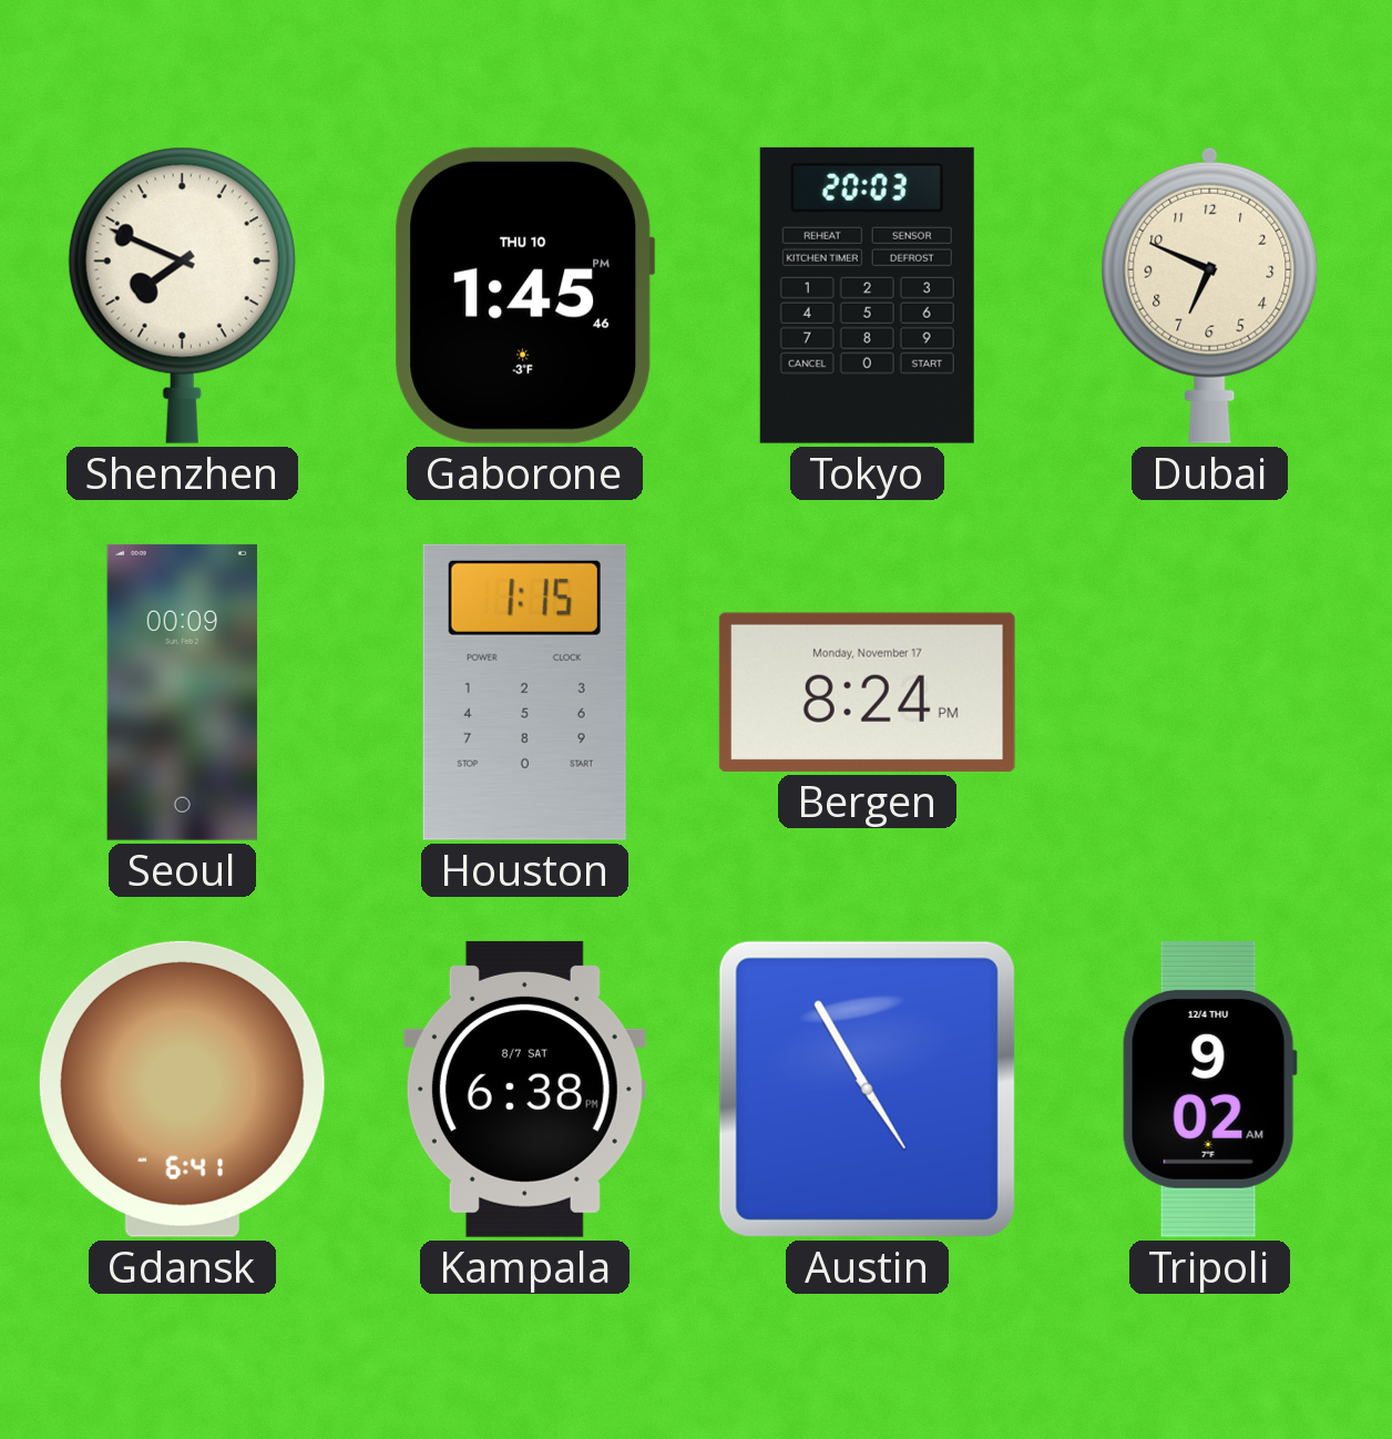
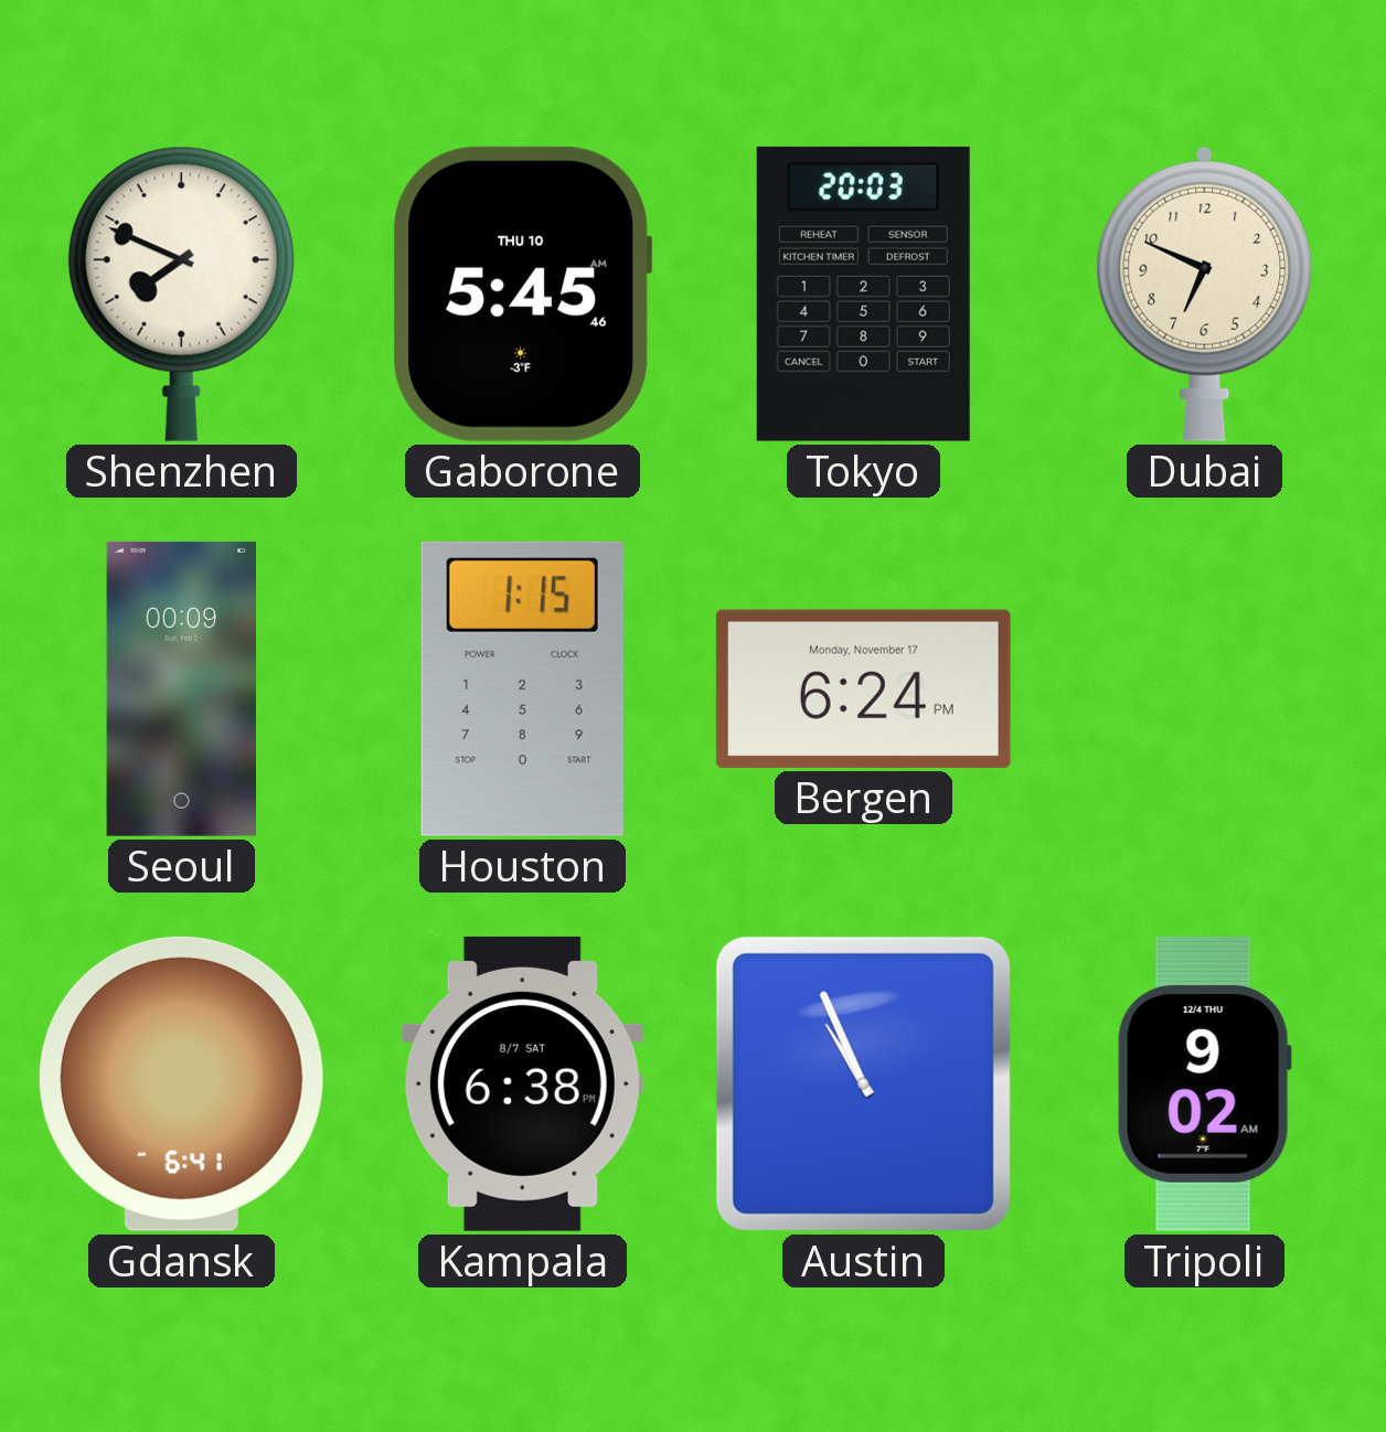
Gaborone: 1:45 -> 5:45 (523, 293)
Bergen: 8:24 -> 6:24 (863, 688)
Austin: 4:55 -> 10:56 (863, 1083)
